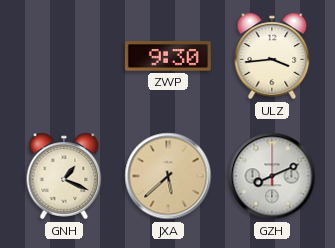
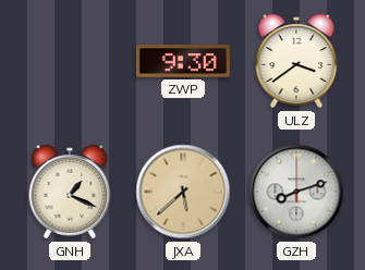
ULZ: 3:44 -> 3:39 (296, 61)
GZH: 8:11 -> 8:12 (296, 192)
